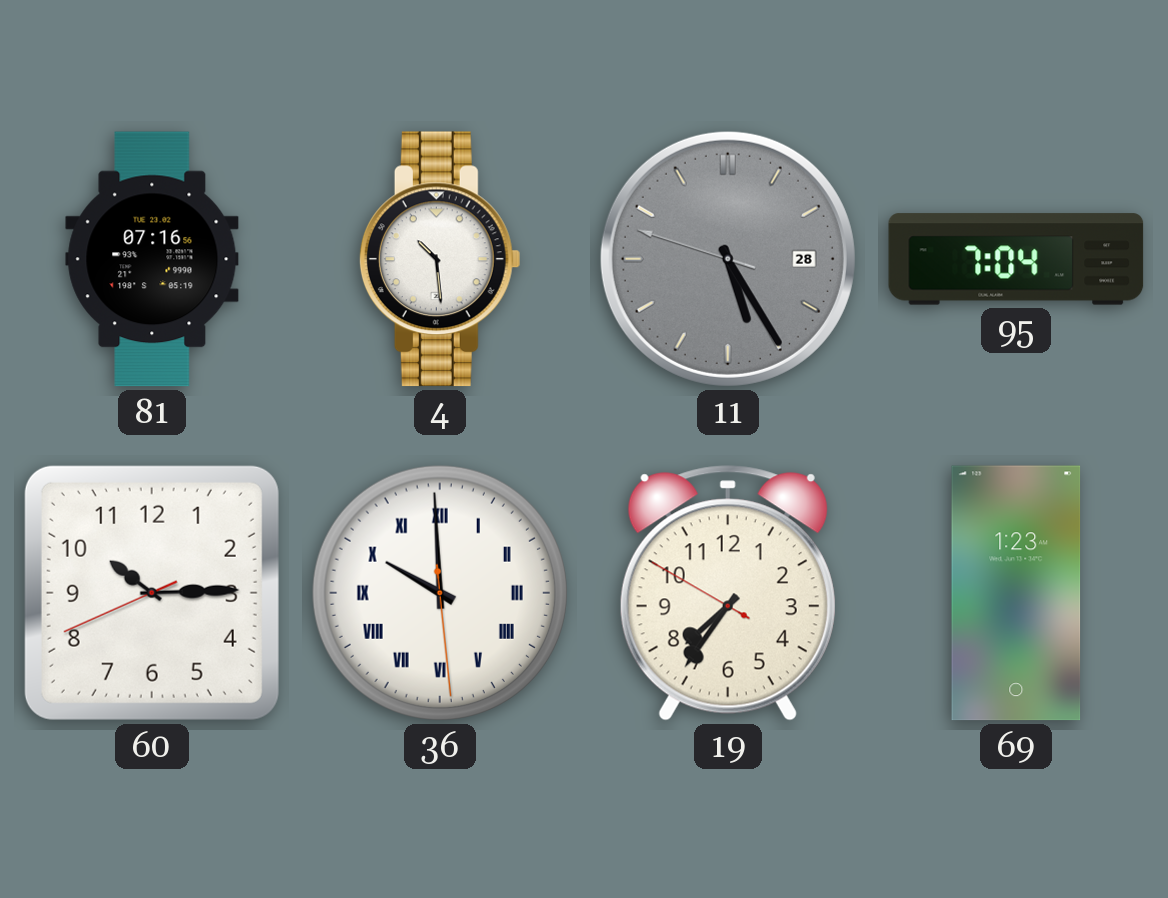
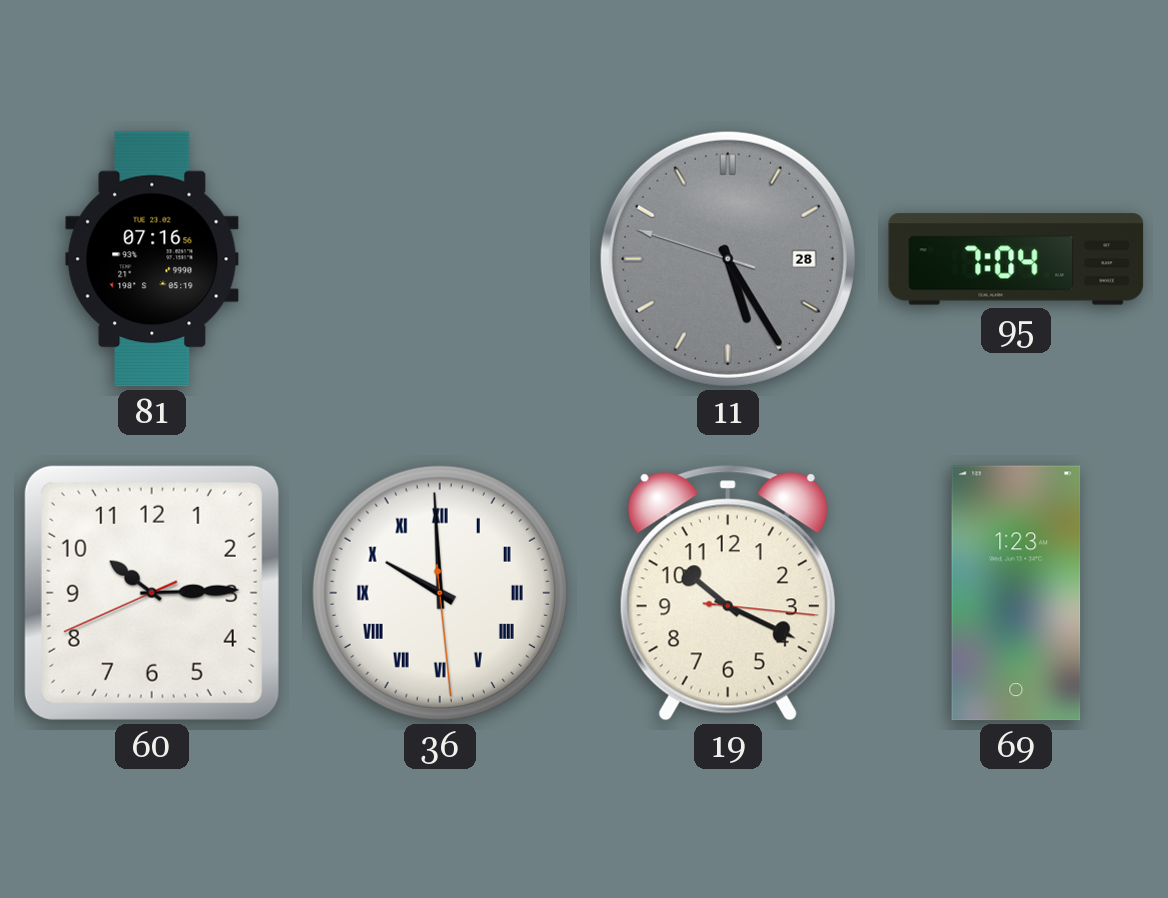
4: 10:29 -> none (440, 259)
19: 7:35 -> 10:19 (728, 593)
